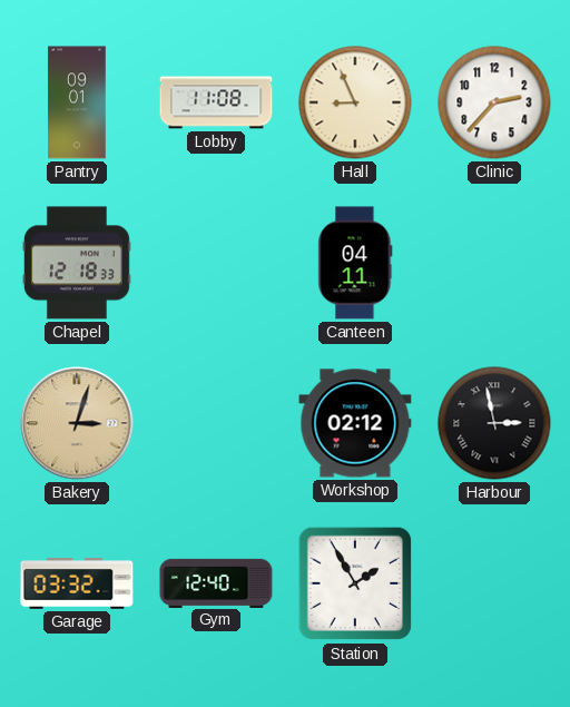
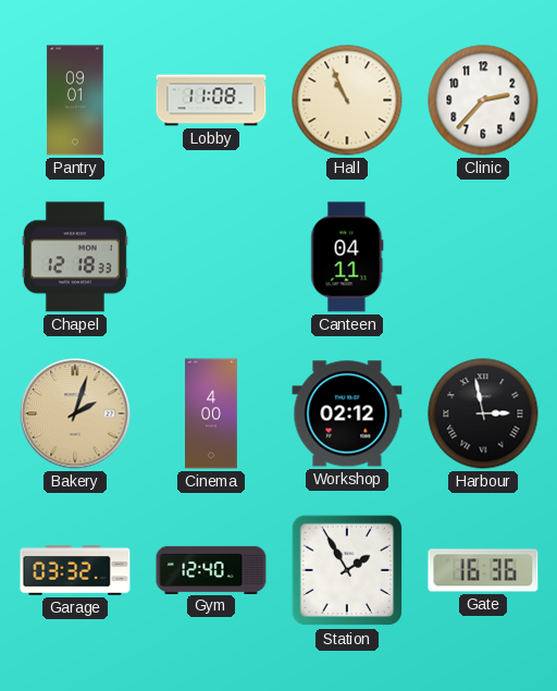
Hall: 8:56 -> 10:56 (347, 100)
Bakery: 3:03 -> 2:03 (75, 414)
Cinema: none -> 4:00 (211, 414)
Gate: none -> 16:36 (483, 570)
